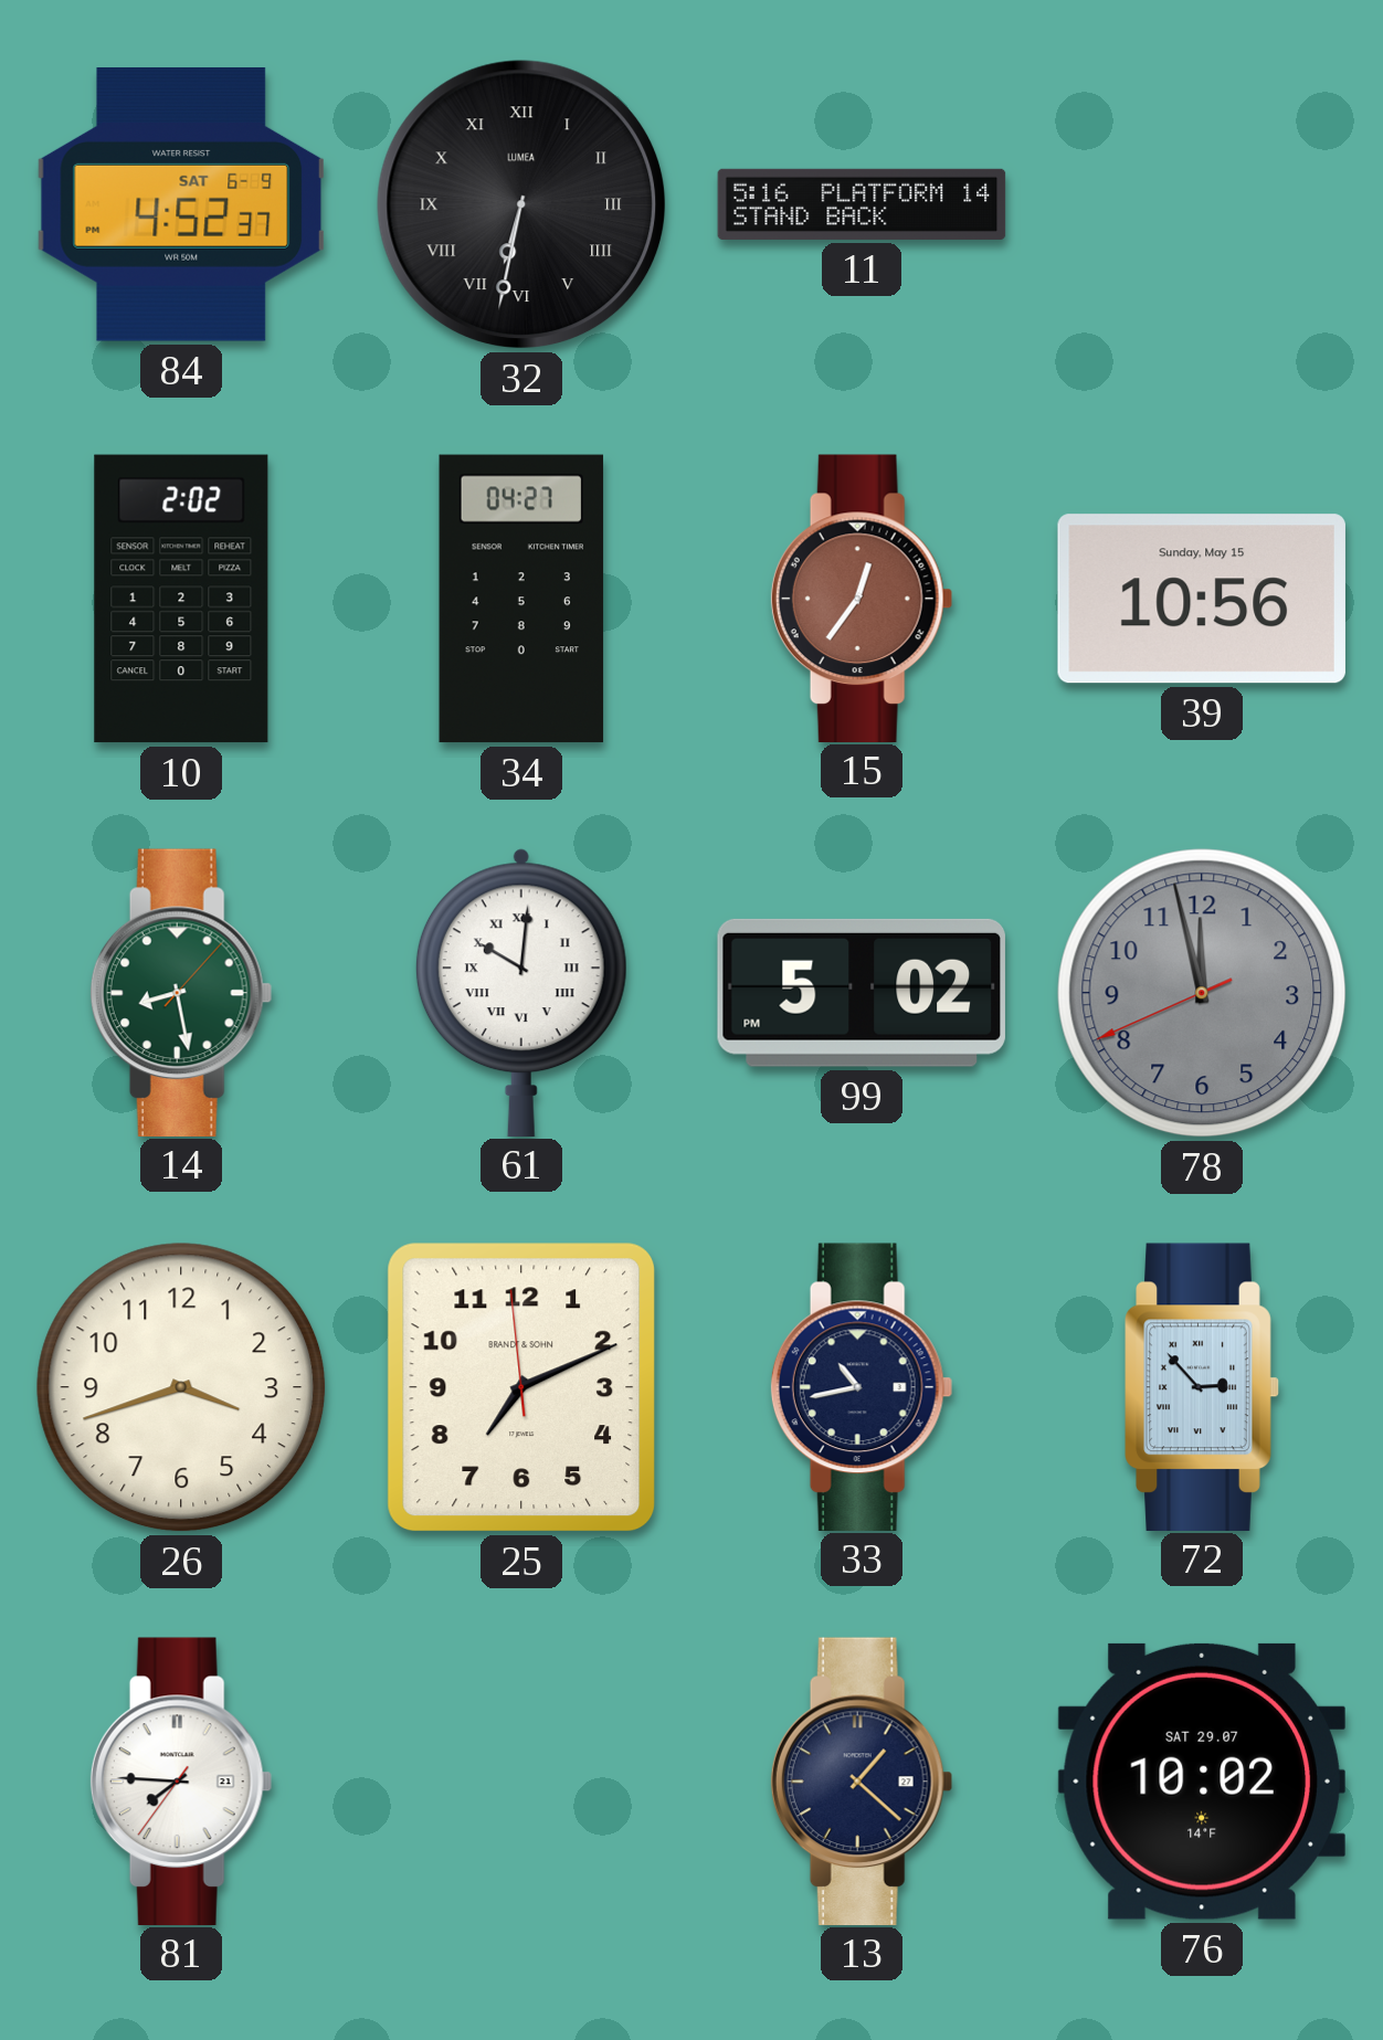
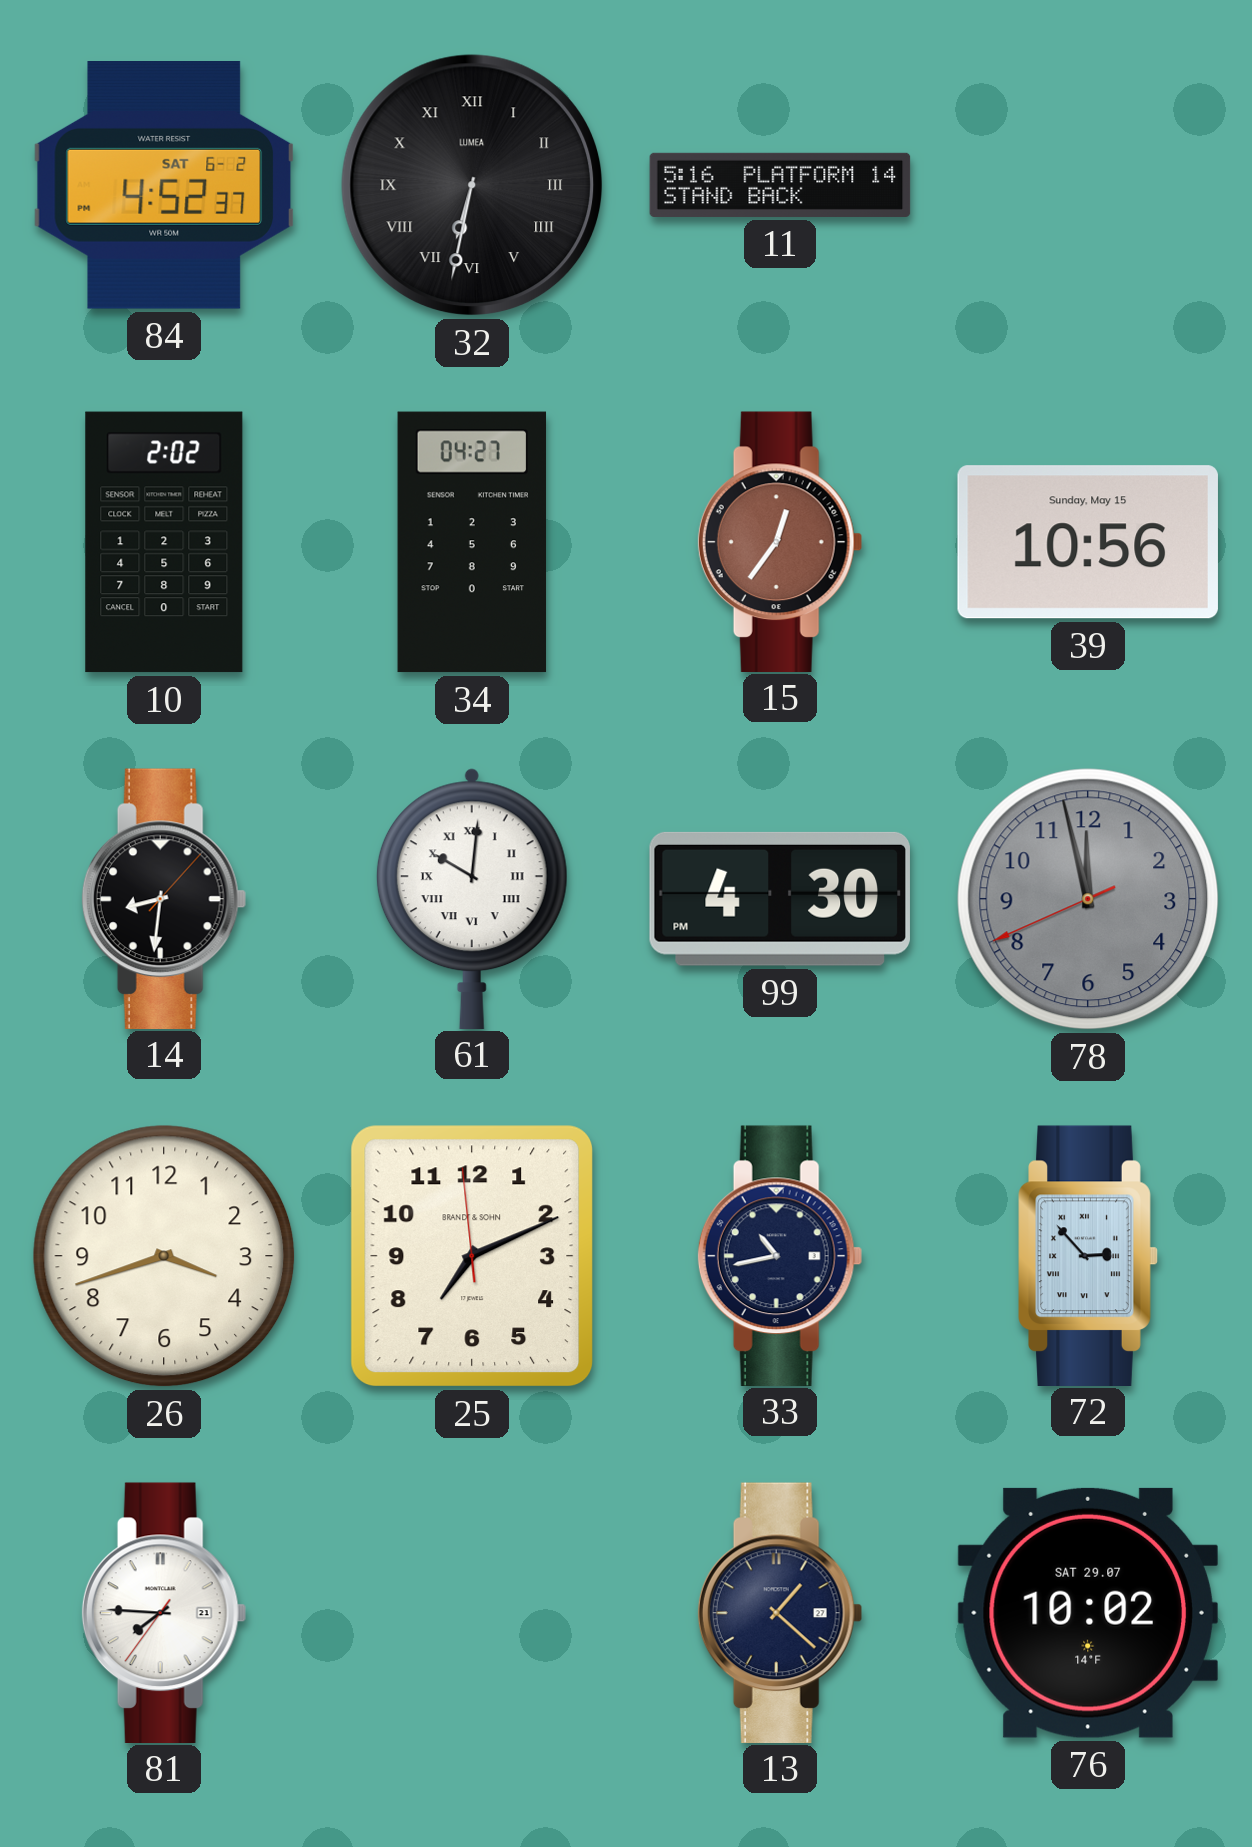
84 date: SAT 6-9 -> SAT 6-2 (163, 186)
14: 8:28 -> 8:31 (164, 898)
14 dial: green -> black (164, 898)
99: 5:02 -> 4:30 (780, 899)
